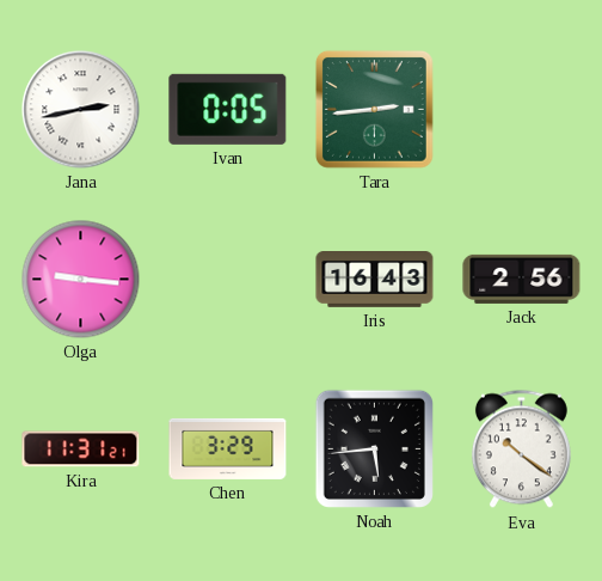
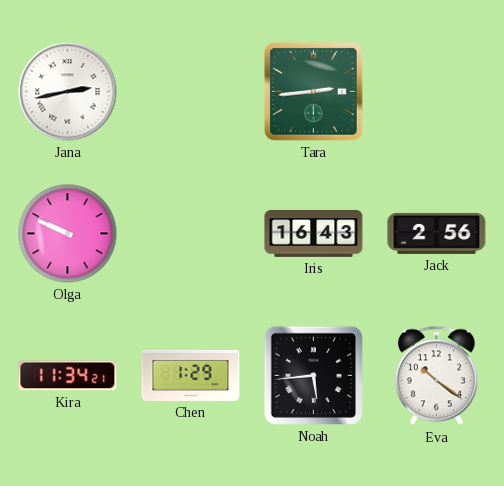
Ivan: 0:05 -> none (228, 109)
Olga: 9:16 -> 9:49 (68, 234)
Kira: 11:31 -> 11:34 (68, 376)
Chen: 3:29 -> 1:29 (191, 375)
